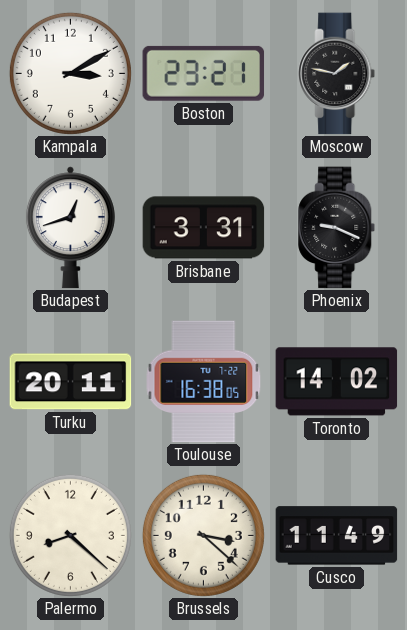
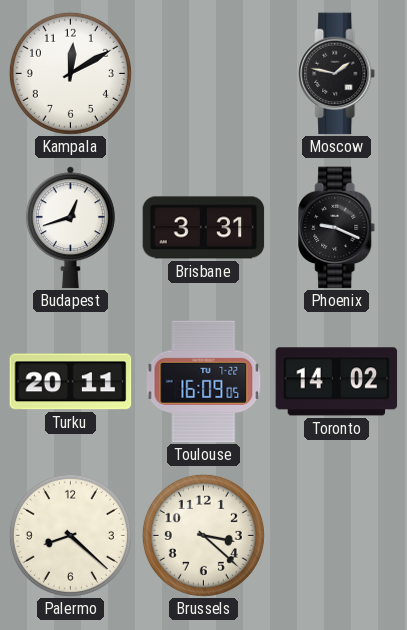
Kampala: 3:10 -> 12:10 (70, 73)
Boston: 23:21 -> none (204, 73)
Toulouse: 16:38 -> 16:09 (204, 382)
Cusco: 11:49 -> none (337, 536)
